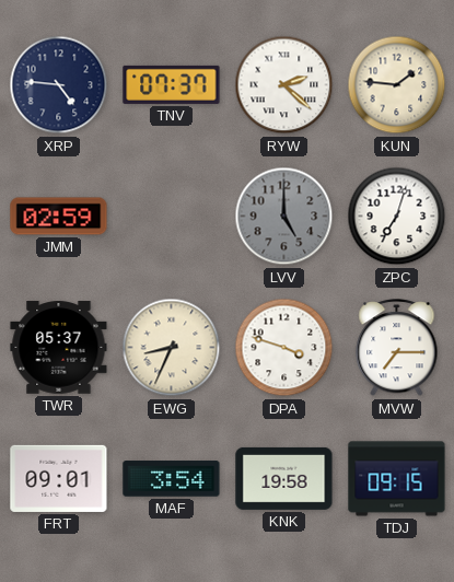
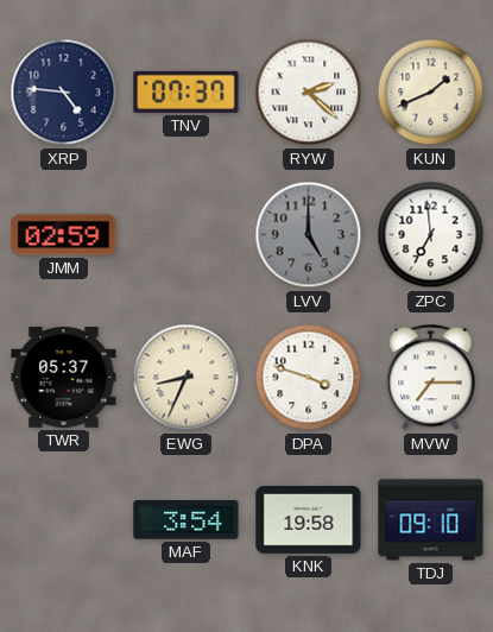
KUN: 1:46 -> 1:41 (431, 93)
ZPC: 7:03 -> 6:59 (431, 235)
FRT: 09:01 -> none (59, 478)
TDJ: 09:15 -> 09:10 (431, 520)
